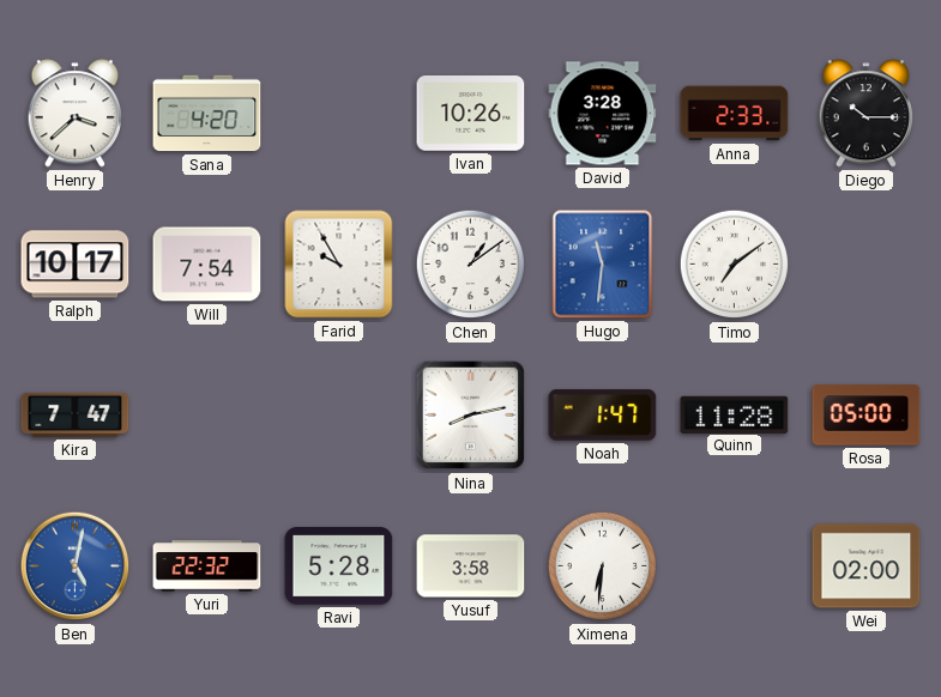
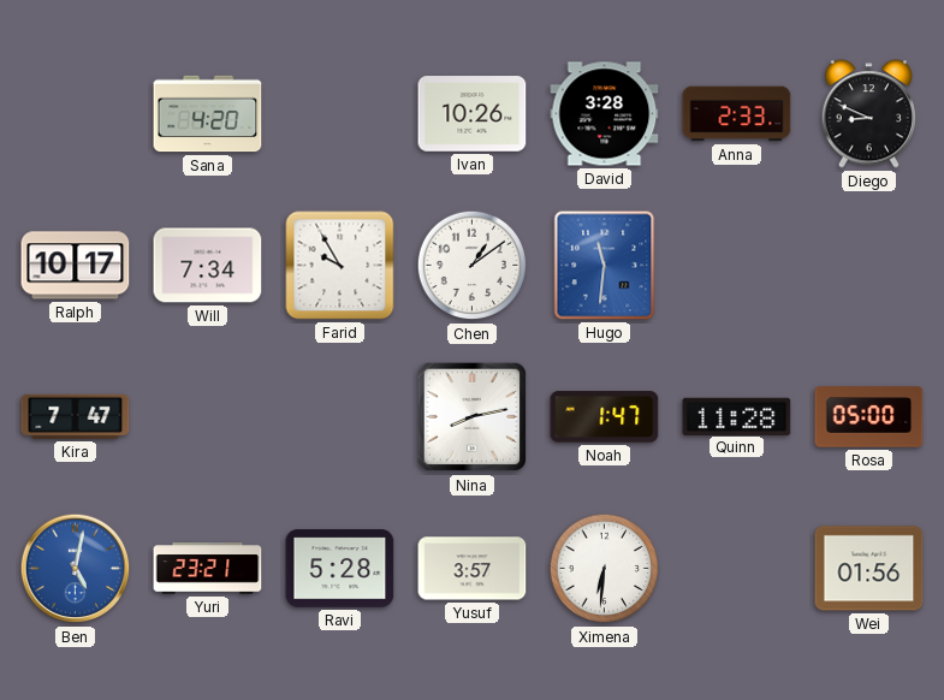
Henry: 3:38 -> none (76, 114)
Diego: 10:15 -> 8:49 (869, 114)
Will: 7:54 -> 7:34 (208, 266)
Timo: 7:09 -> none (735, 265)
Yuri: 22:32 -> 23:21 (208, 569)
Yusuf: 3:58 -> 3:57 (473, 569)
Wei: 02:00 -> 01:56 (869, 569)
